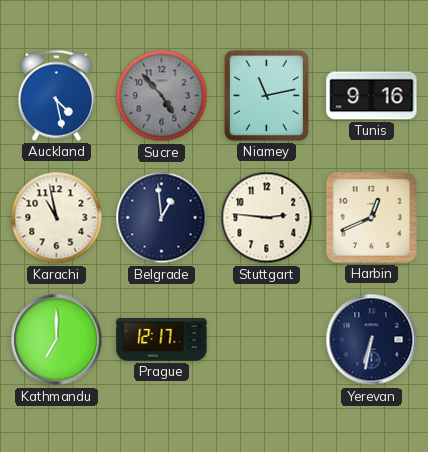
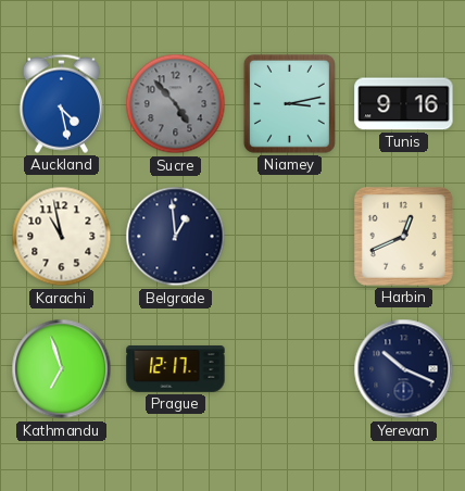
Niamey: 11:13 -> 3:13 (289, 103)
Stuttgart: 2:46 -> none (267, 218)
Kathmandu: 7:00 -> 6:57 (62, 369)
Yerevan: 6:32 -> 10:19 (404, 369)
